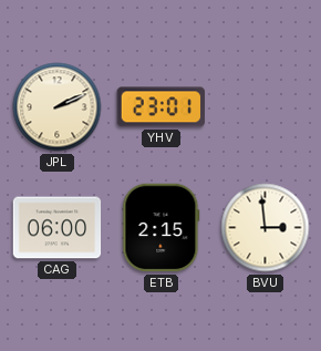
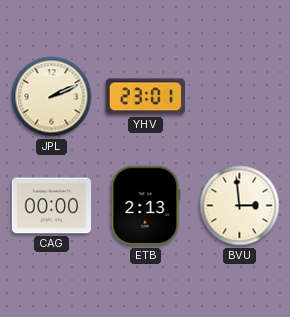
CAG: 06:00 -> 00:00 (52, 206)
ETB: 2:15 -> 2:13 (146, 206)
